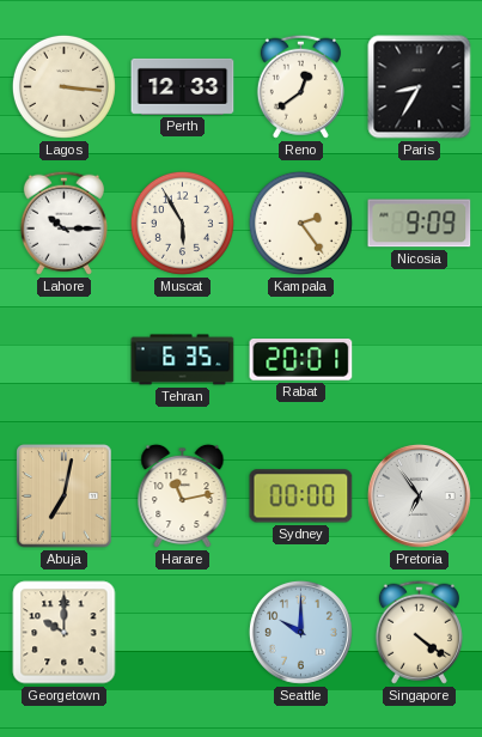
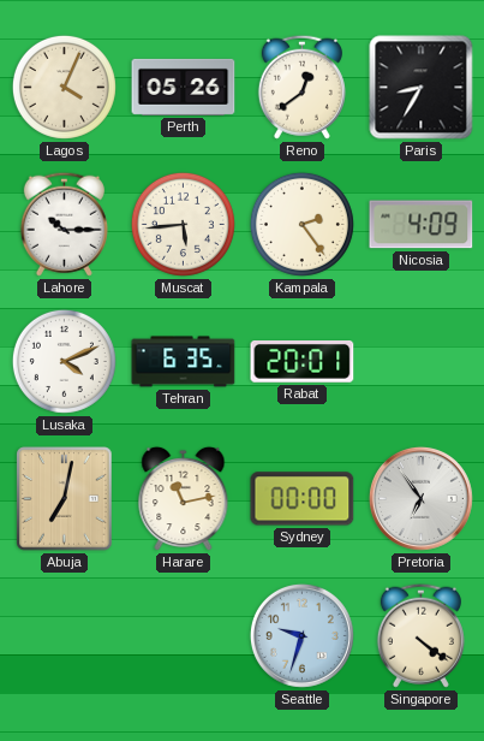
Lagos: 3:16 -> 4:04 (64, 87)
Perth: 12:33 -> 05:26 (184, 87)
Muscat: 5:55 -> 5:44 (183, 224)
Nicosia: 9:09 -> 4:09 (422, 225)
Lusaka: none -> 4:11 (64, 361)
Georgetown: 10:00 -> none (65, 633)
Seattle: 10:00 -> 9:33 (301, 635)
